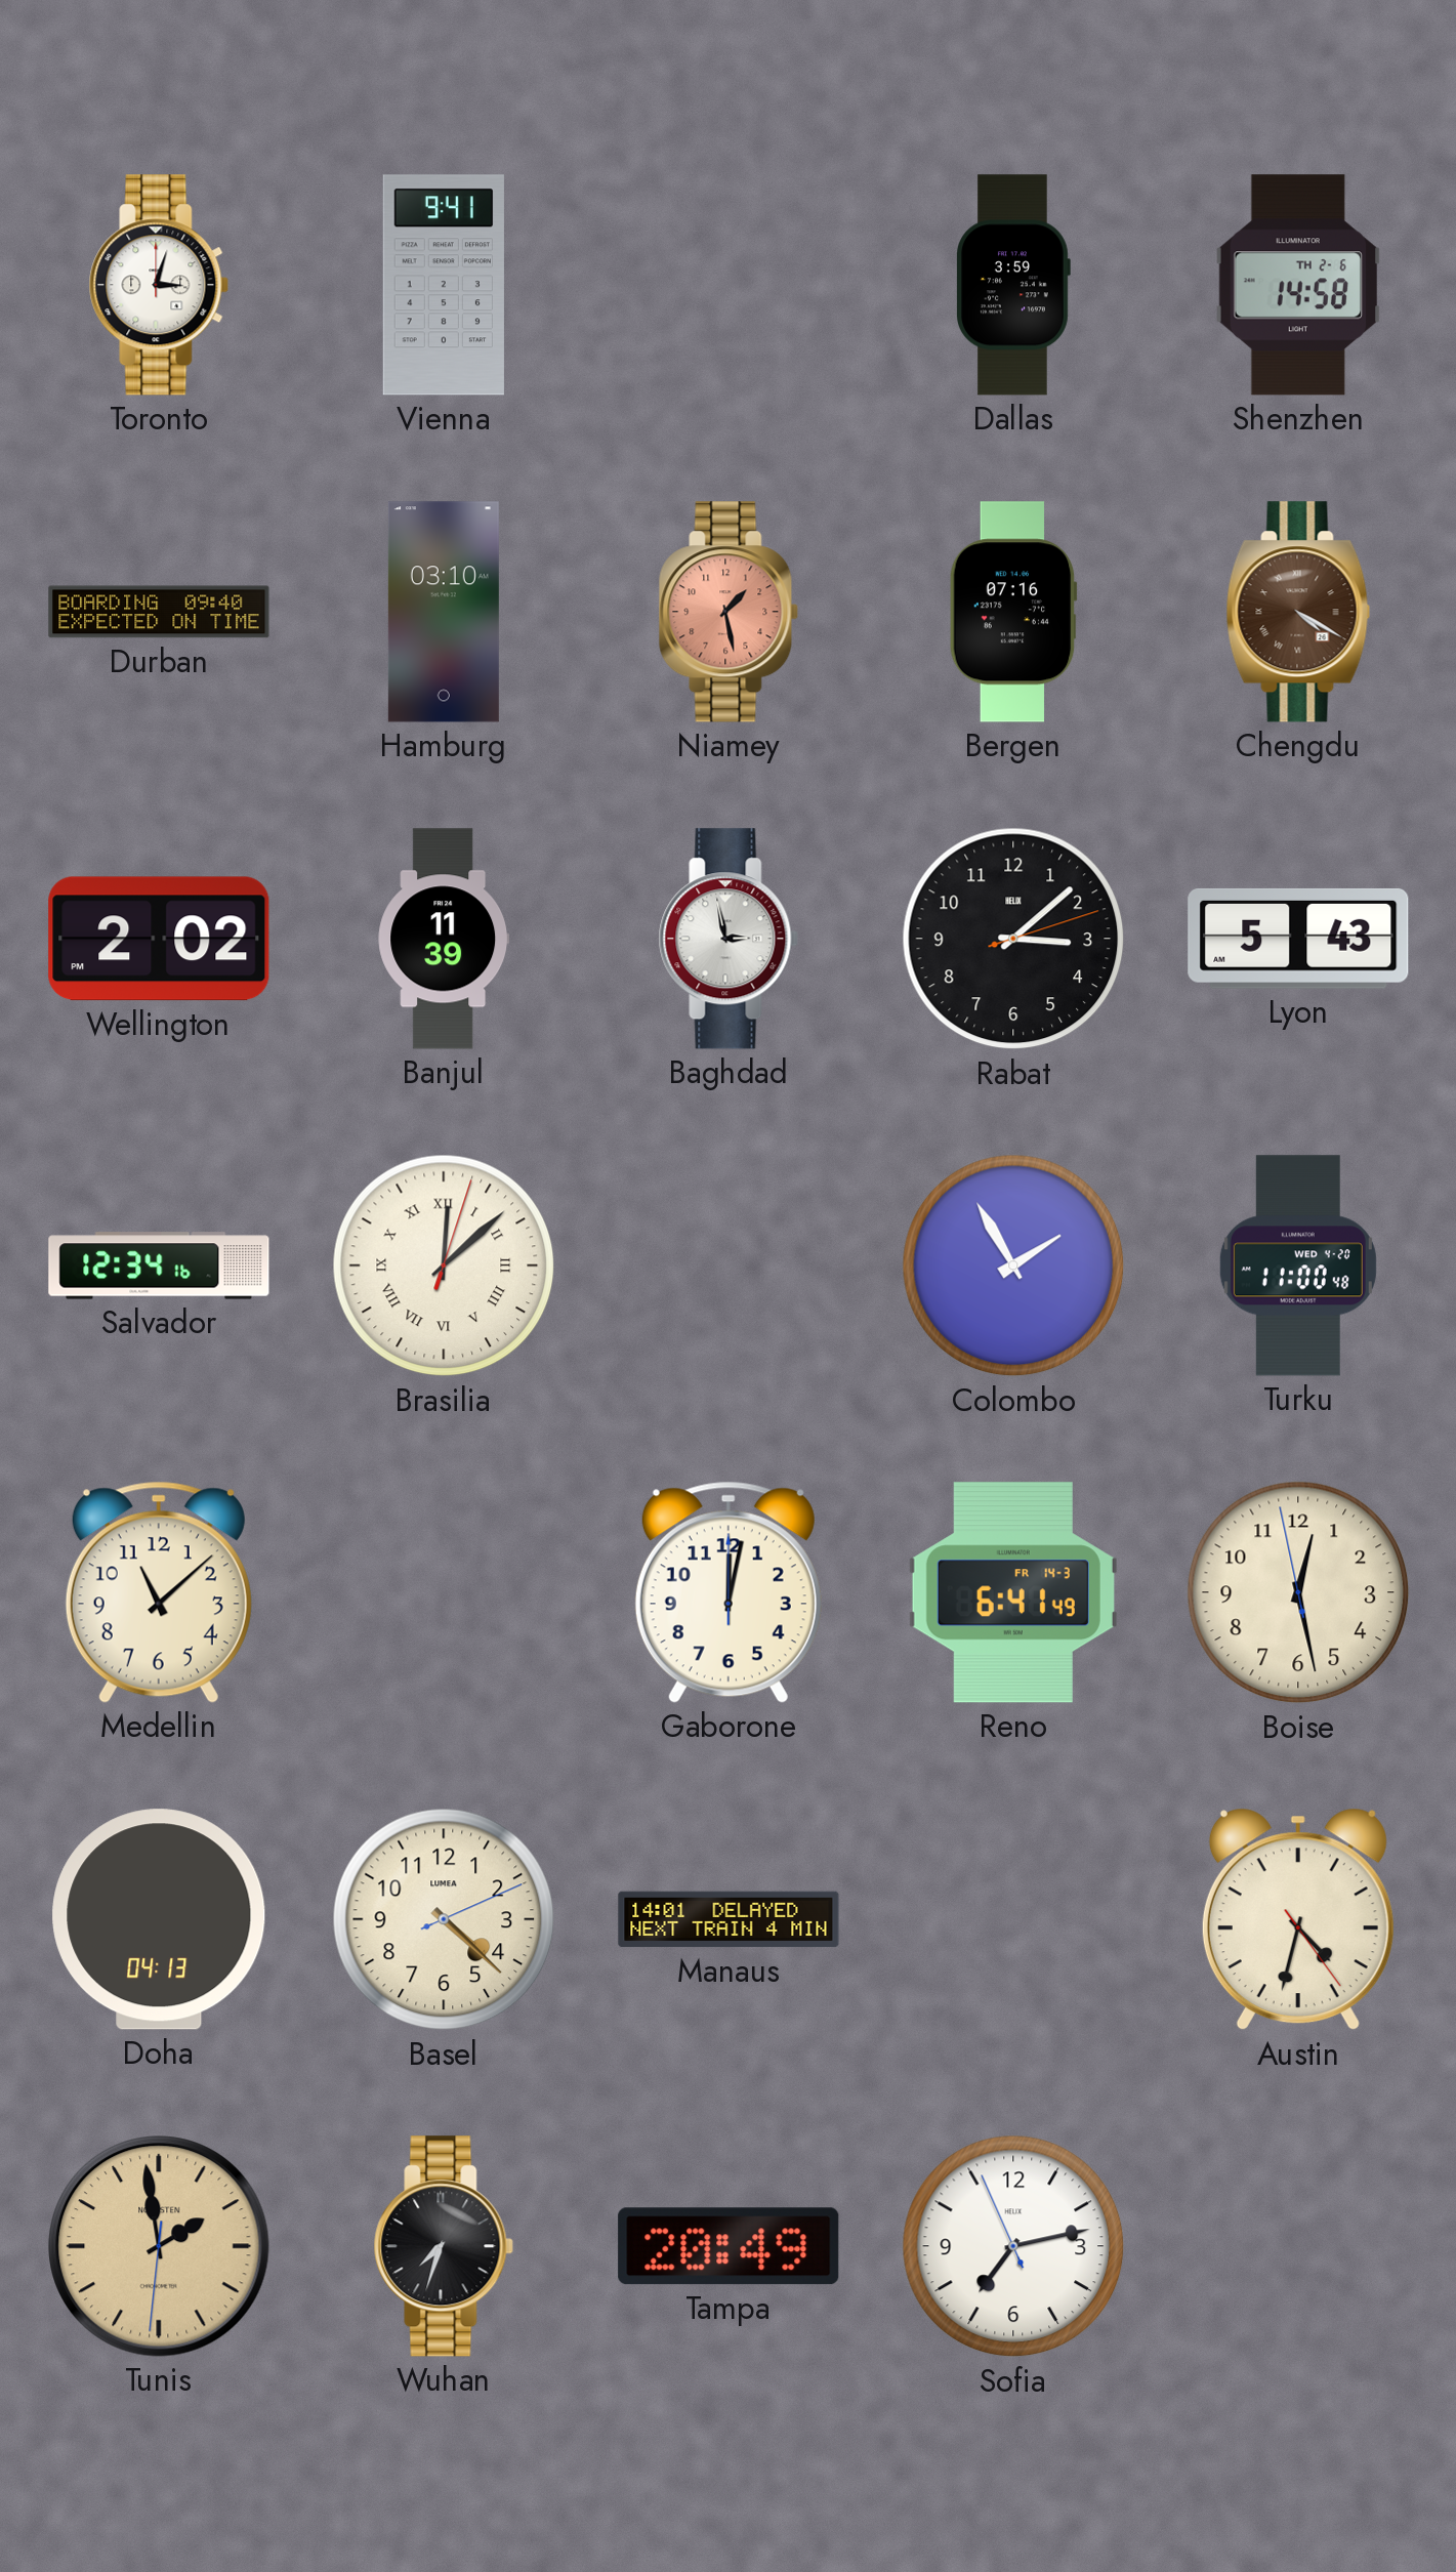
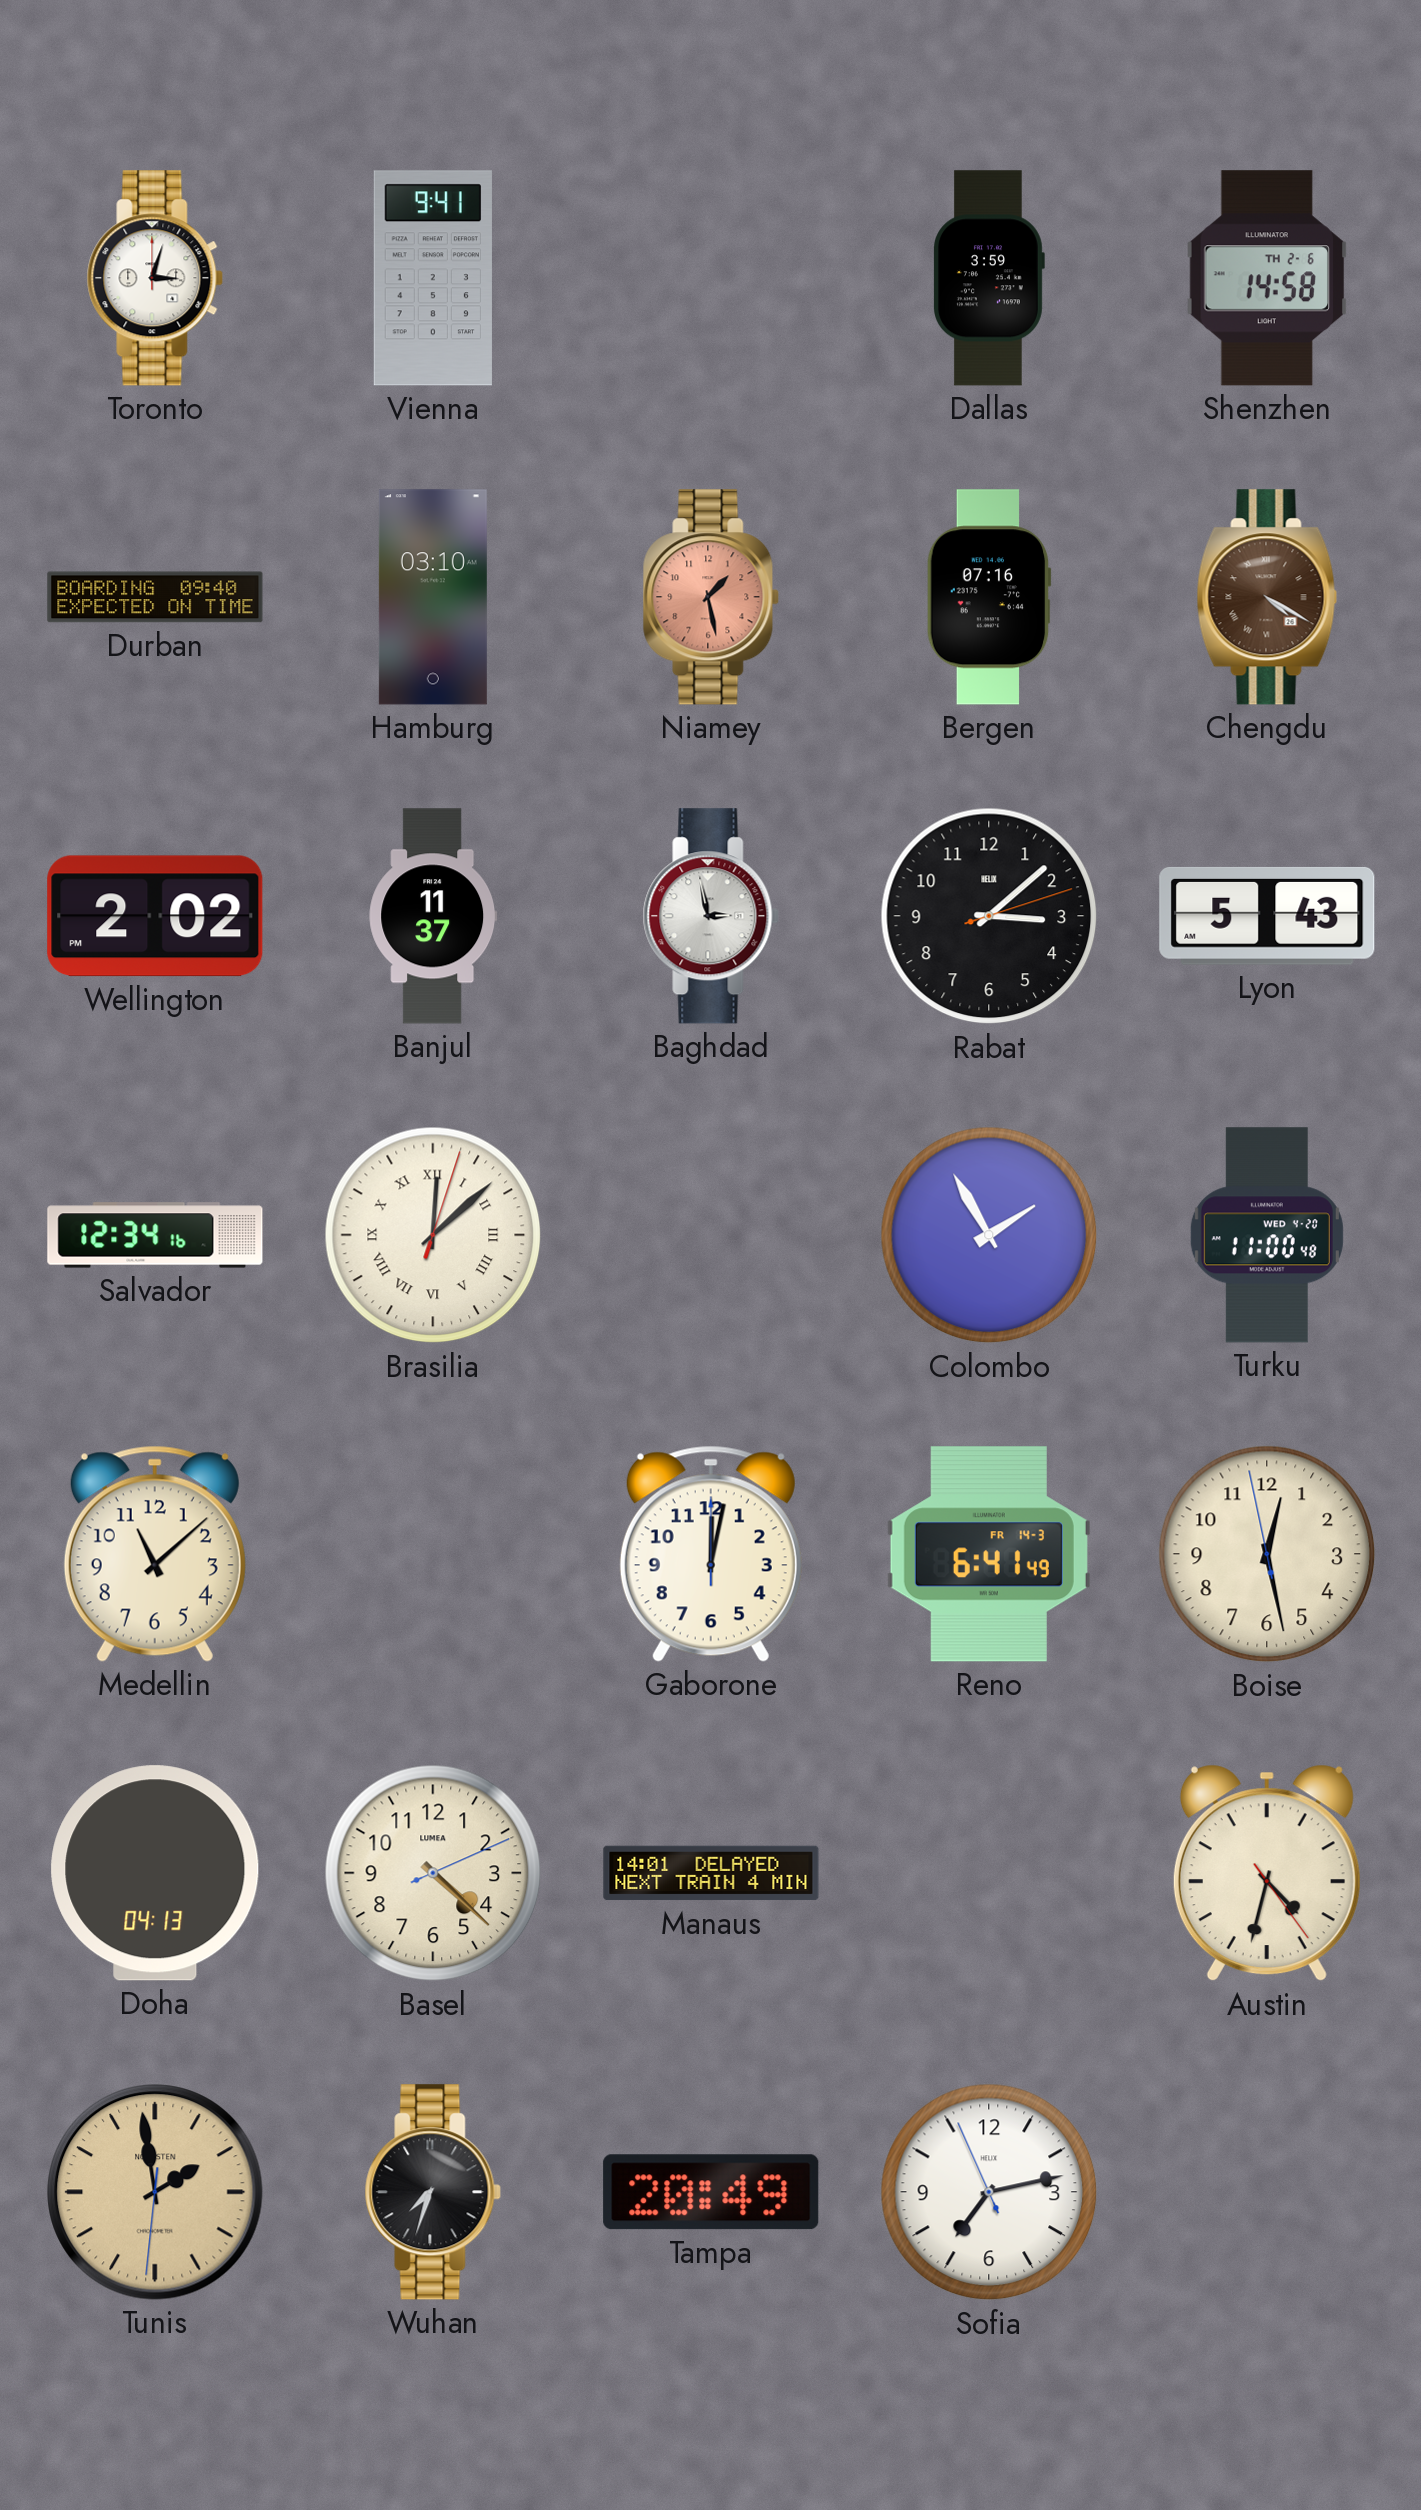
Banjul: 11:39 -> 11:37 (433, 916)
